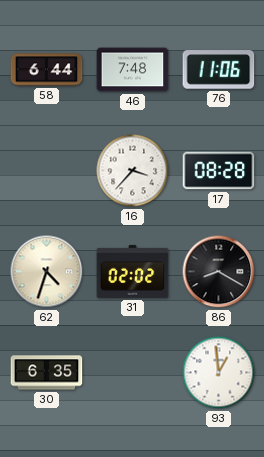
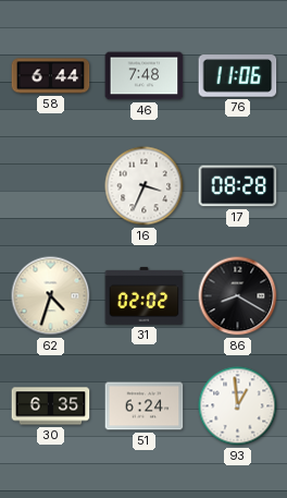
16: 3:37 -> 3:34 (145, 186)
51: none -> 6:24 (145, 406)
